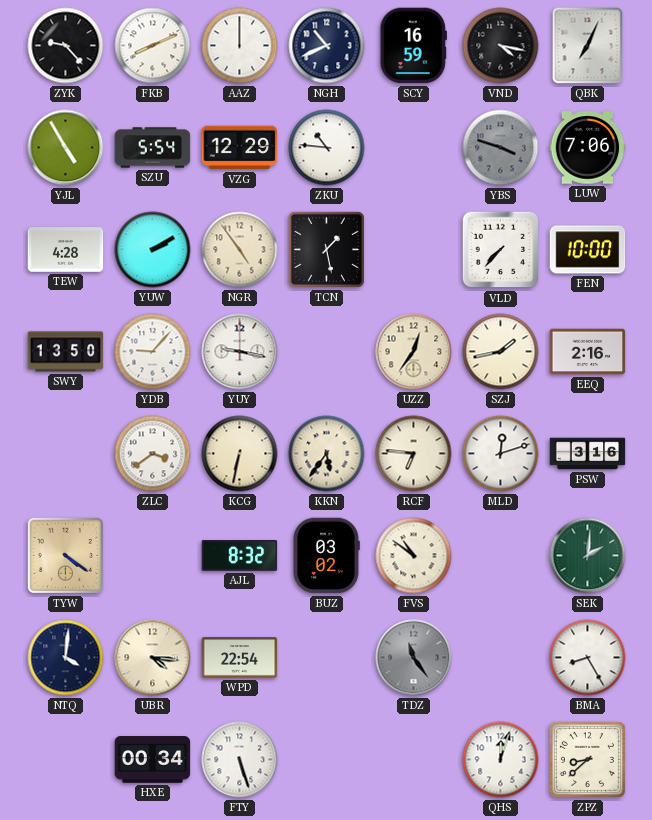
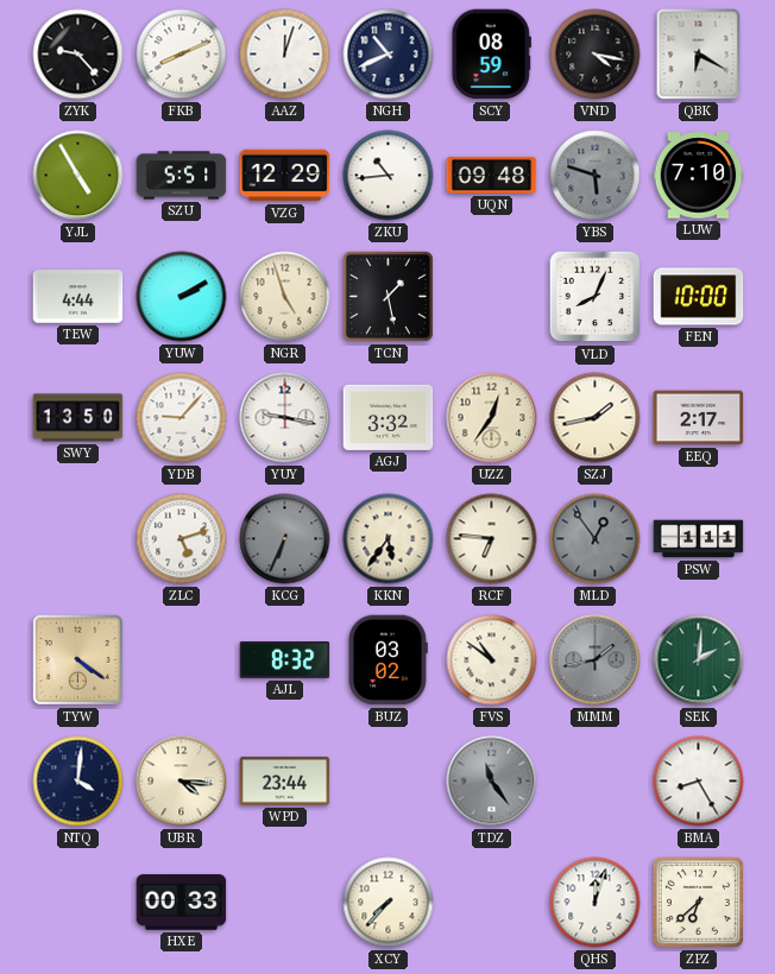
AAZ: 12:00 -> 12:03 (285, 55)
SCY: 16:59 -> 08:59 (491, 55)
QBK: 7:04 -> 6:20 (699, 55)
SZU: 5:54 -> 5:51 (182, 176)
ZKU: 10:46 -> 10:44 (389, 176)
UQN: none -> 09:48 (492, 175)
YBS: 3:48 -> 5:48 (596, 176)
LUW: 7:06 -> 7:10 (699, 176)
TEW: 4:28 -> 4:44 (78, 297)
NGR: 4:54 -> 4:57 (285, 297)
VLD: 7:37 -> 8:04 (596, 297)
AGJ: none -> 3:32 (389, 417)
EEQ: 2:16 -> 2:17 (699, 418)
ZLC: 3:39 -> 5:12 (182, 539)
KCG: 6:32 -> 6:34 (285, 539)
KCG dial: cream -> grey (285, 539)
MLD: 12:12 -> 12:54 (596, 539)
MLD dial: white -> grey (596, 539)
PSW: 3:16 -> 1:11 (699, 539)
MMM: none -> 1:43 (596, 660)
WPD: 22:54 -> 23:44 (285, 782)
HXE: 00:34 -> 00:33 (182, 903)
FTY: 5:27 -> none (240, 760)
XCY: none -> 7:37 (389, 903)
ZPZ: 8:38 -> 6:38 (698, 902)
